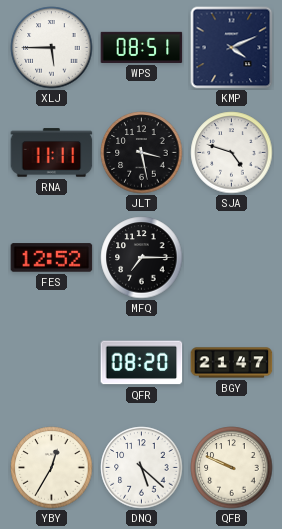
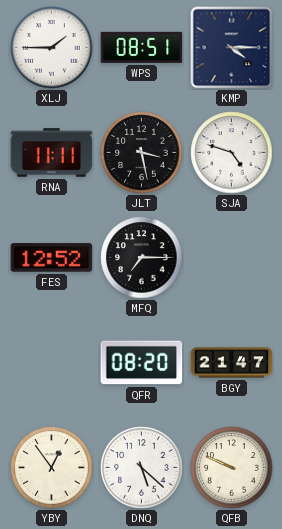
XLJ: 5:45 -> 1:45 (52, 48)
KMP: 4:11 -> 4:15 (232, 48)
YBY: 12:35 -> 12:54 (52, 468)
